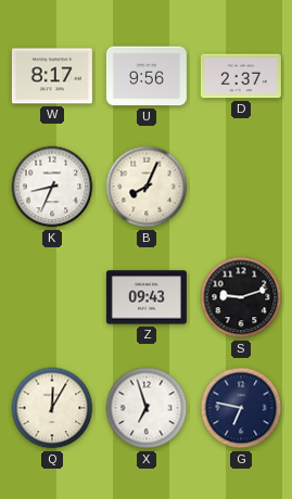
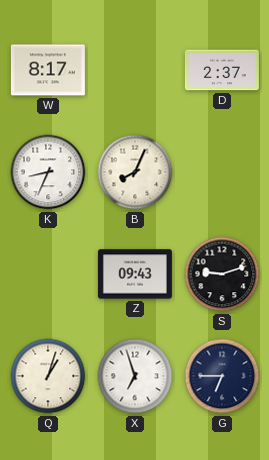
U: 9:56 -> none (147, 76)
Q: 12:05 -> 1:03 (48, 376)
G: 6:47 -> 6:45 (222, 376)
